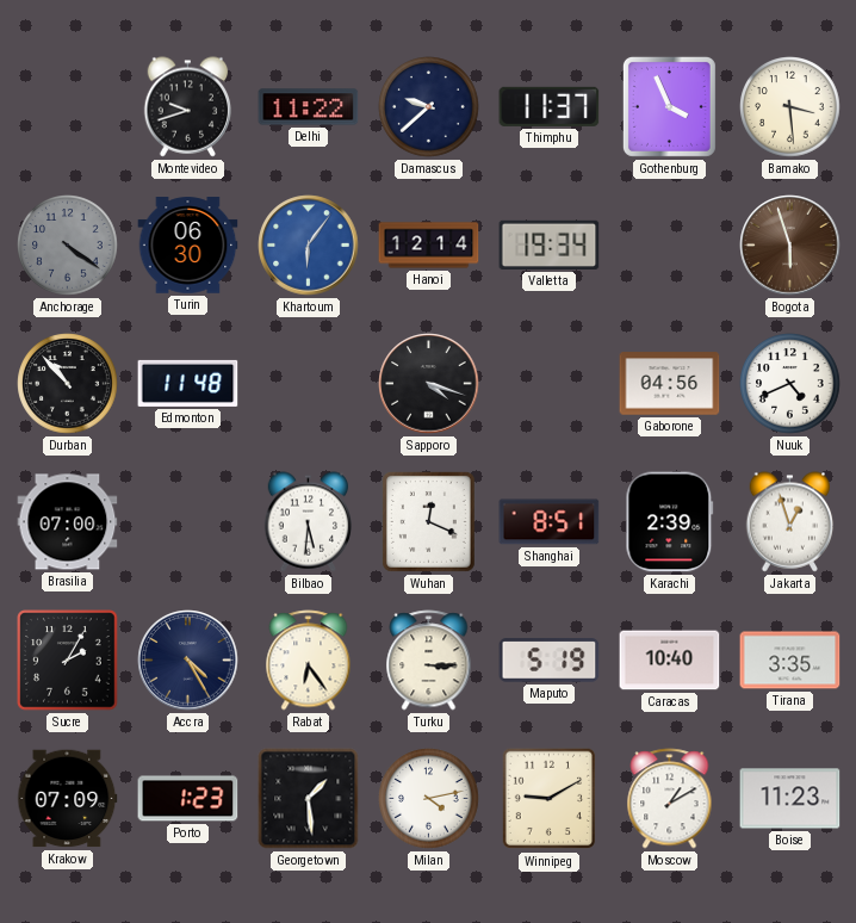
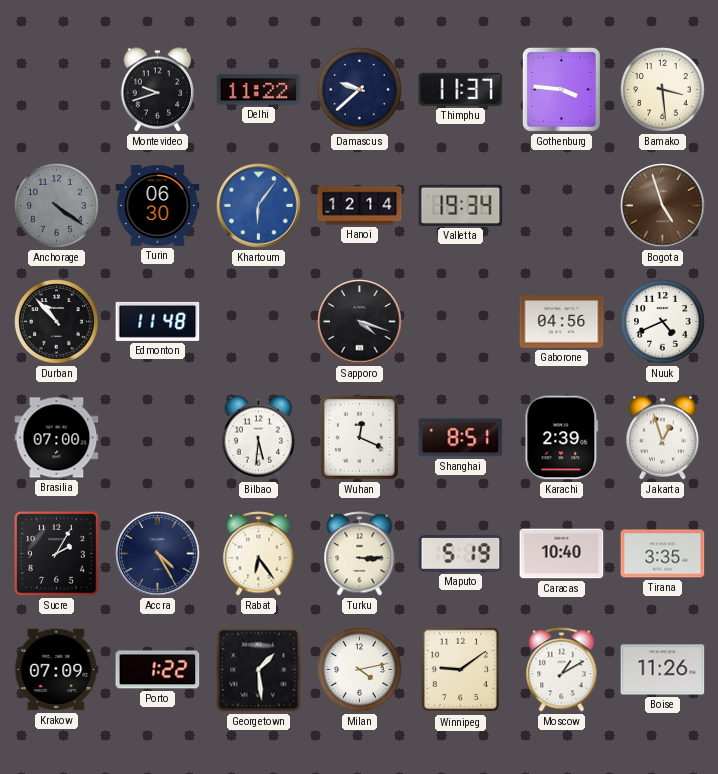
Gothenburg: 3:56 -> 3:46 (561, 89)
Bogota: 5:57 -> 4:57 (663, 206)
Porto: 1:23 -> 1:22 (158, 670)
Winnipeg: 9:10 -> 9:09 (461, 670)
Boise: 11:23 -> 11:26 (663, 670)
